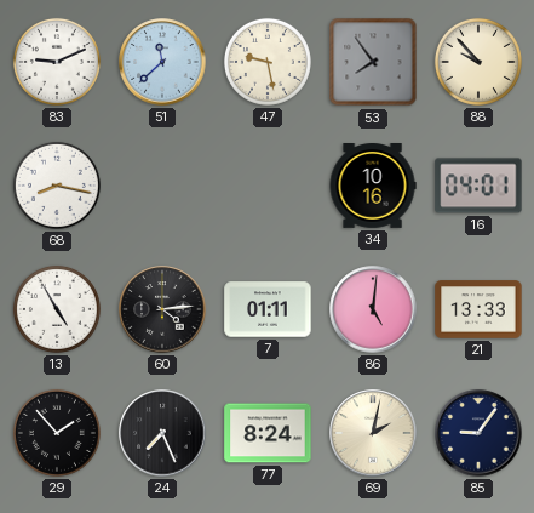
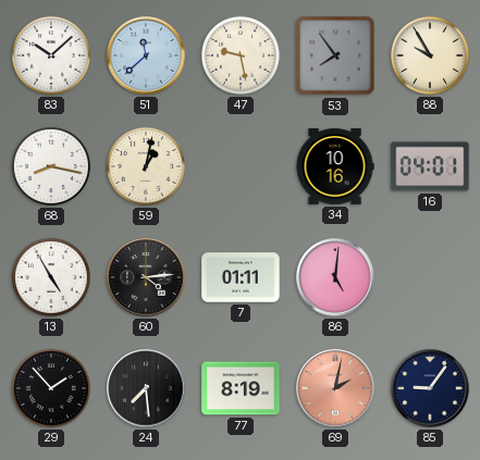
83: 9:11 -> 10:08 (51, 55)
88: 9:53 -> 9:55 (430, 55)
59: none -> 1:02 (146, 166)
21: 13:33 -> none (478, 309)
24: 7:26 -> 7:29 (146, 388)
77: 8:24 -> 8:19 (241, 388)
69 dial: cream -> salmon (335, 388)
